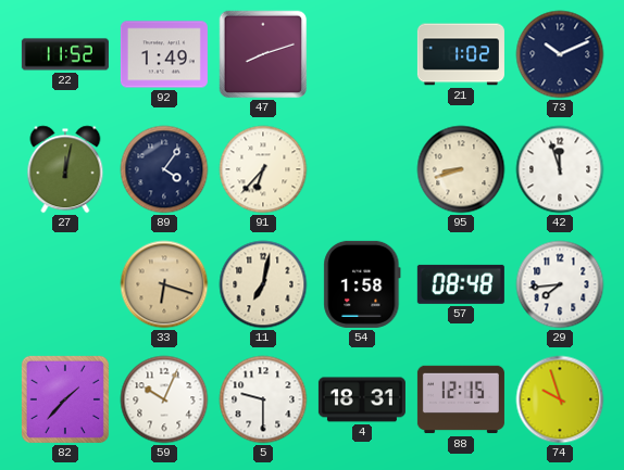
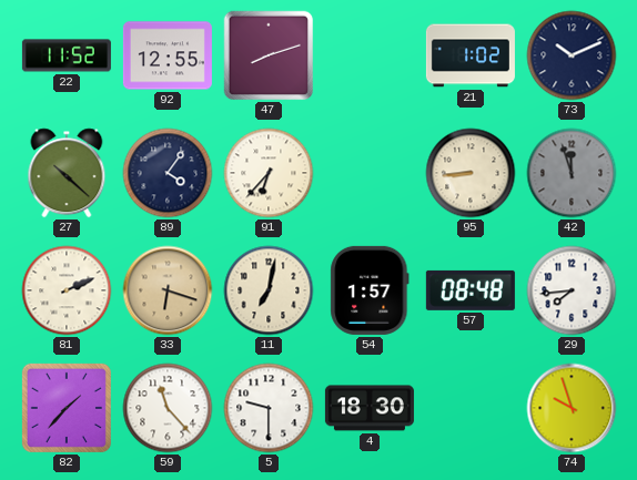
92: 1:49 -> 12:55 (168, 55)
27: 12:02 -> 10:22 (67, 173)
95: 8:42 -> 8:44 (471, 173)
42 dial: white -> grey (572, 173)
81: none -> 2:11 (67, 290)
54: 1:58 -> 1:57 (370, 290)
59: 10:04 -> 11:23 (168, 408)
4: 18:31 -> 18:30 (370, 408)
88: 12:15 -> none (461, 399)
